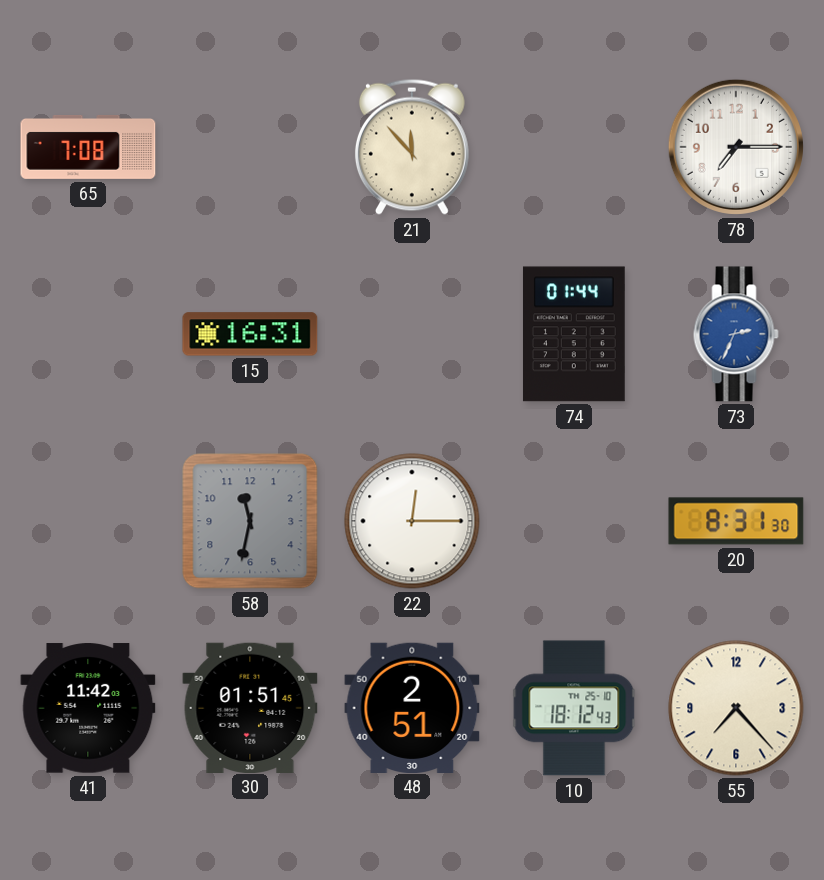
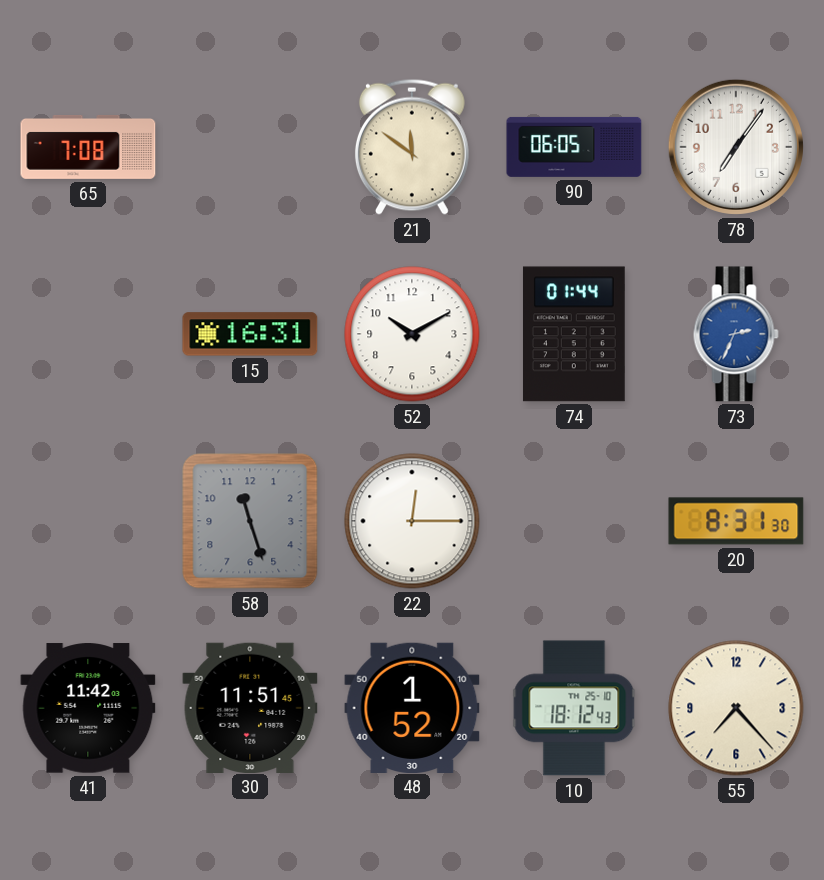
21: 11:53 -> 11:51 (412, 147)
90: none -> 06:05 (574, 147)
78: 7:15 -> 7:06 (736, 147)
52: none -> 10:10 (412, 334)
58: 11:32 -> 11:27 (250, 521)
30: 01:51 -> 11:51 (250, 707)
48: 2:51 -> 1:52 (412, 707)
